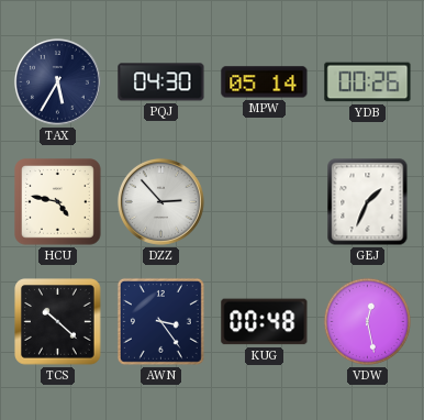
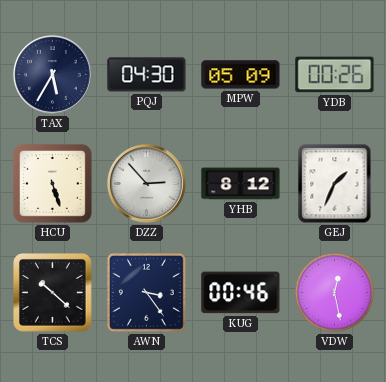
MPW: 05:14 -> 05:09 (241, 75)
HCU: 4:47 -> 5:27 (53, 184)
YHB: none -> 8:12 (241, 184)
KUG: 00:48 -> 00:46 (241, 293)
